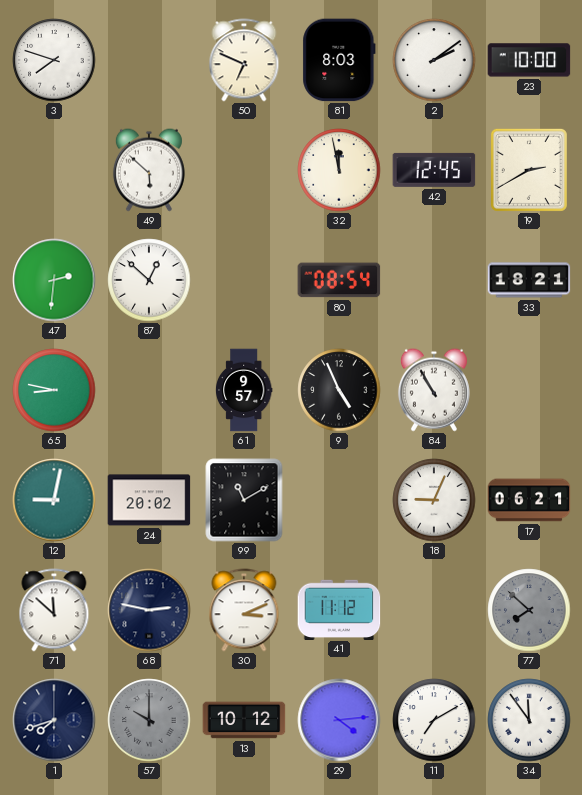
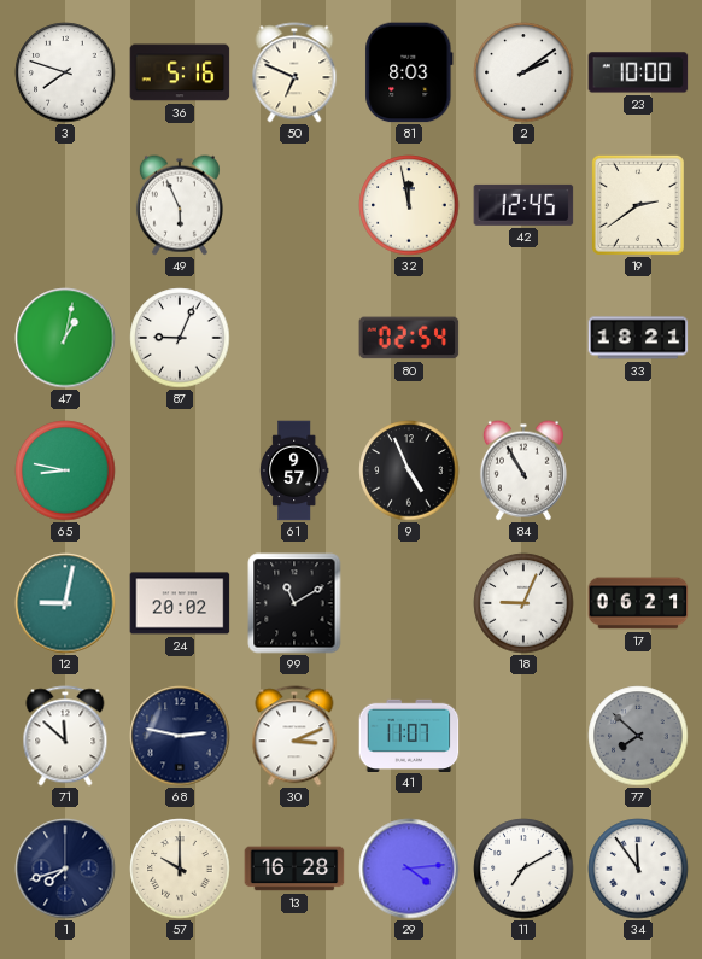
36: none -> 5:16 (180, 72)
49: 5:52 -> 5:56 (180, 205)
19: 2:40 -> 2:39 (638, 205)
47: 2:31 -> 1:02 (65, 338)
87: 12:52 -> 9:04 (180, 338)
80: 08:54 -> 02:54 (409, 338)
41: 11:12 -> 11:07 (409, 735)
57 dial: grey -> cream (180, 869)
13: 10:12 -> 16:28 (294, 869)
